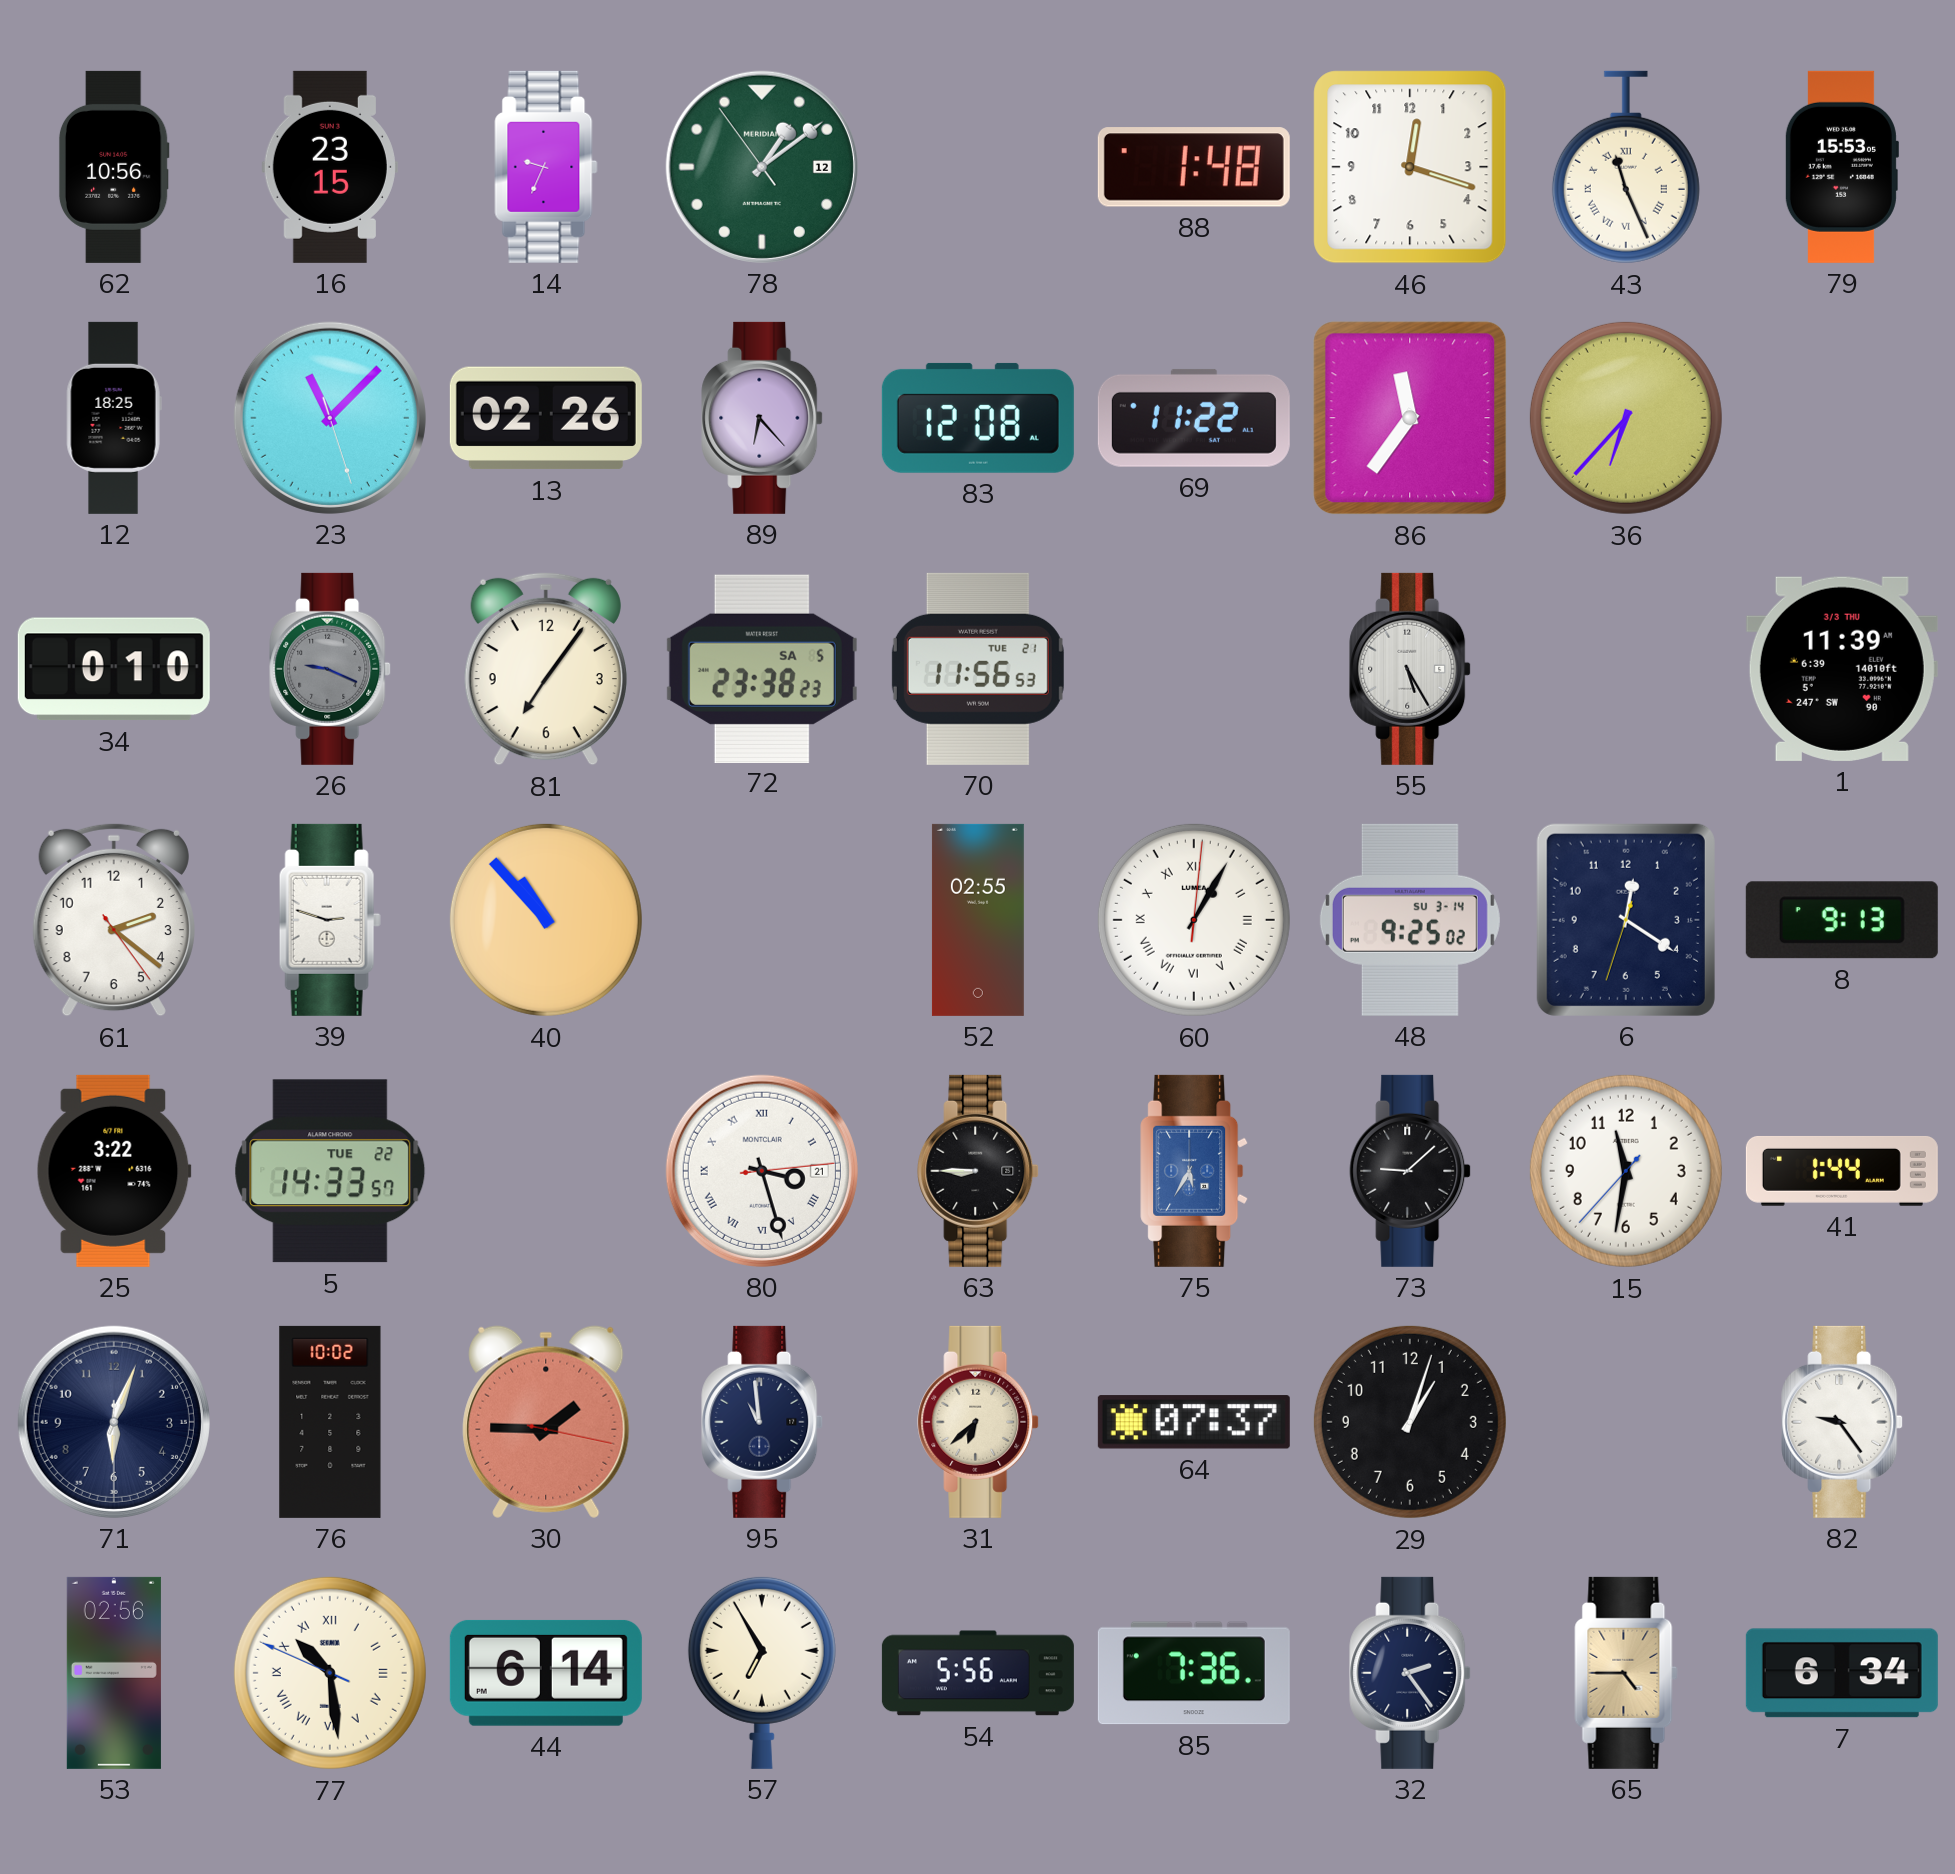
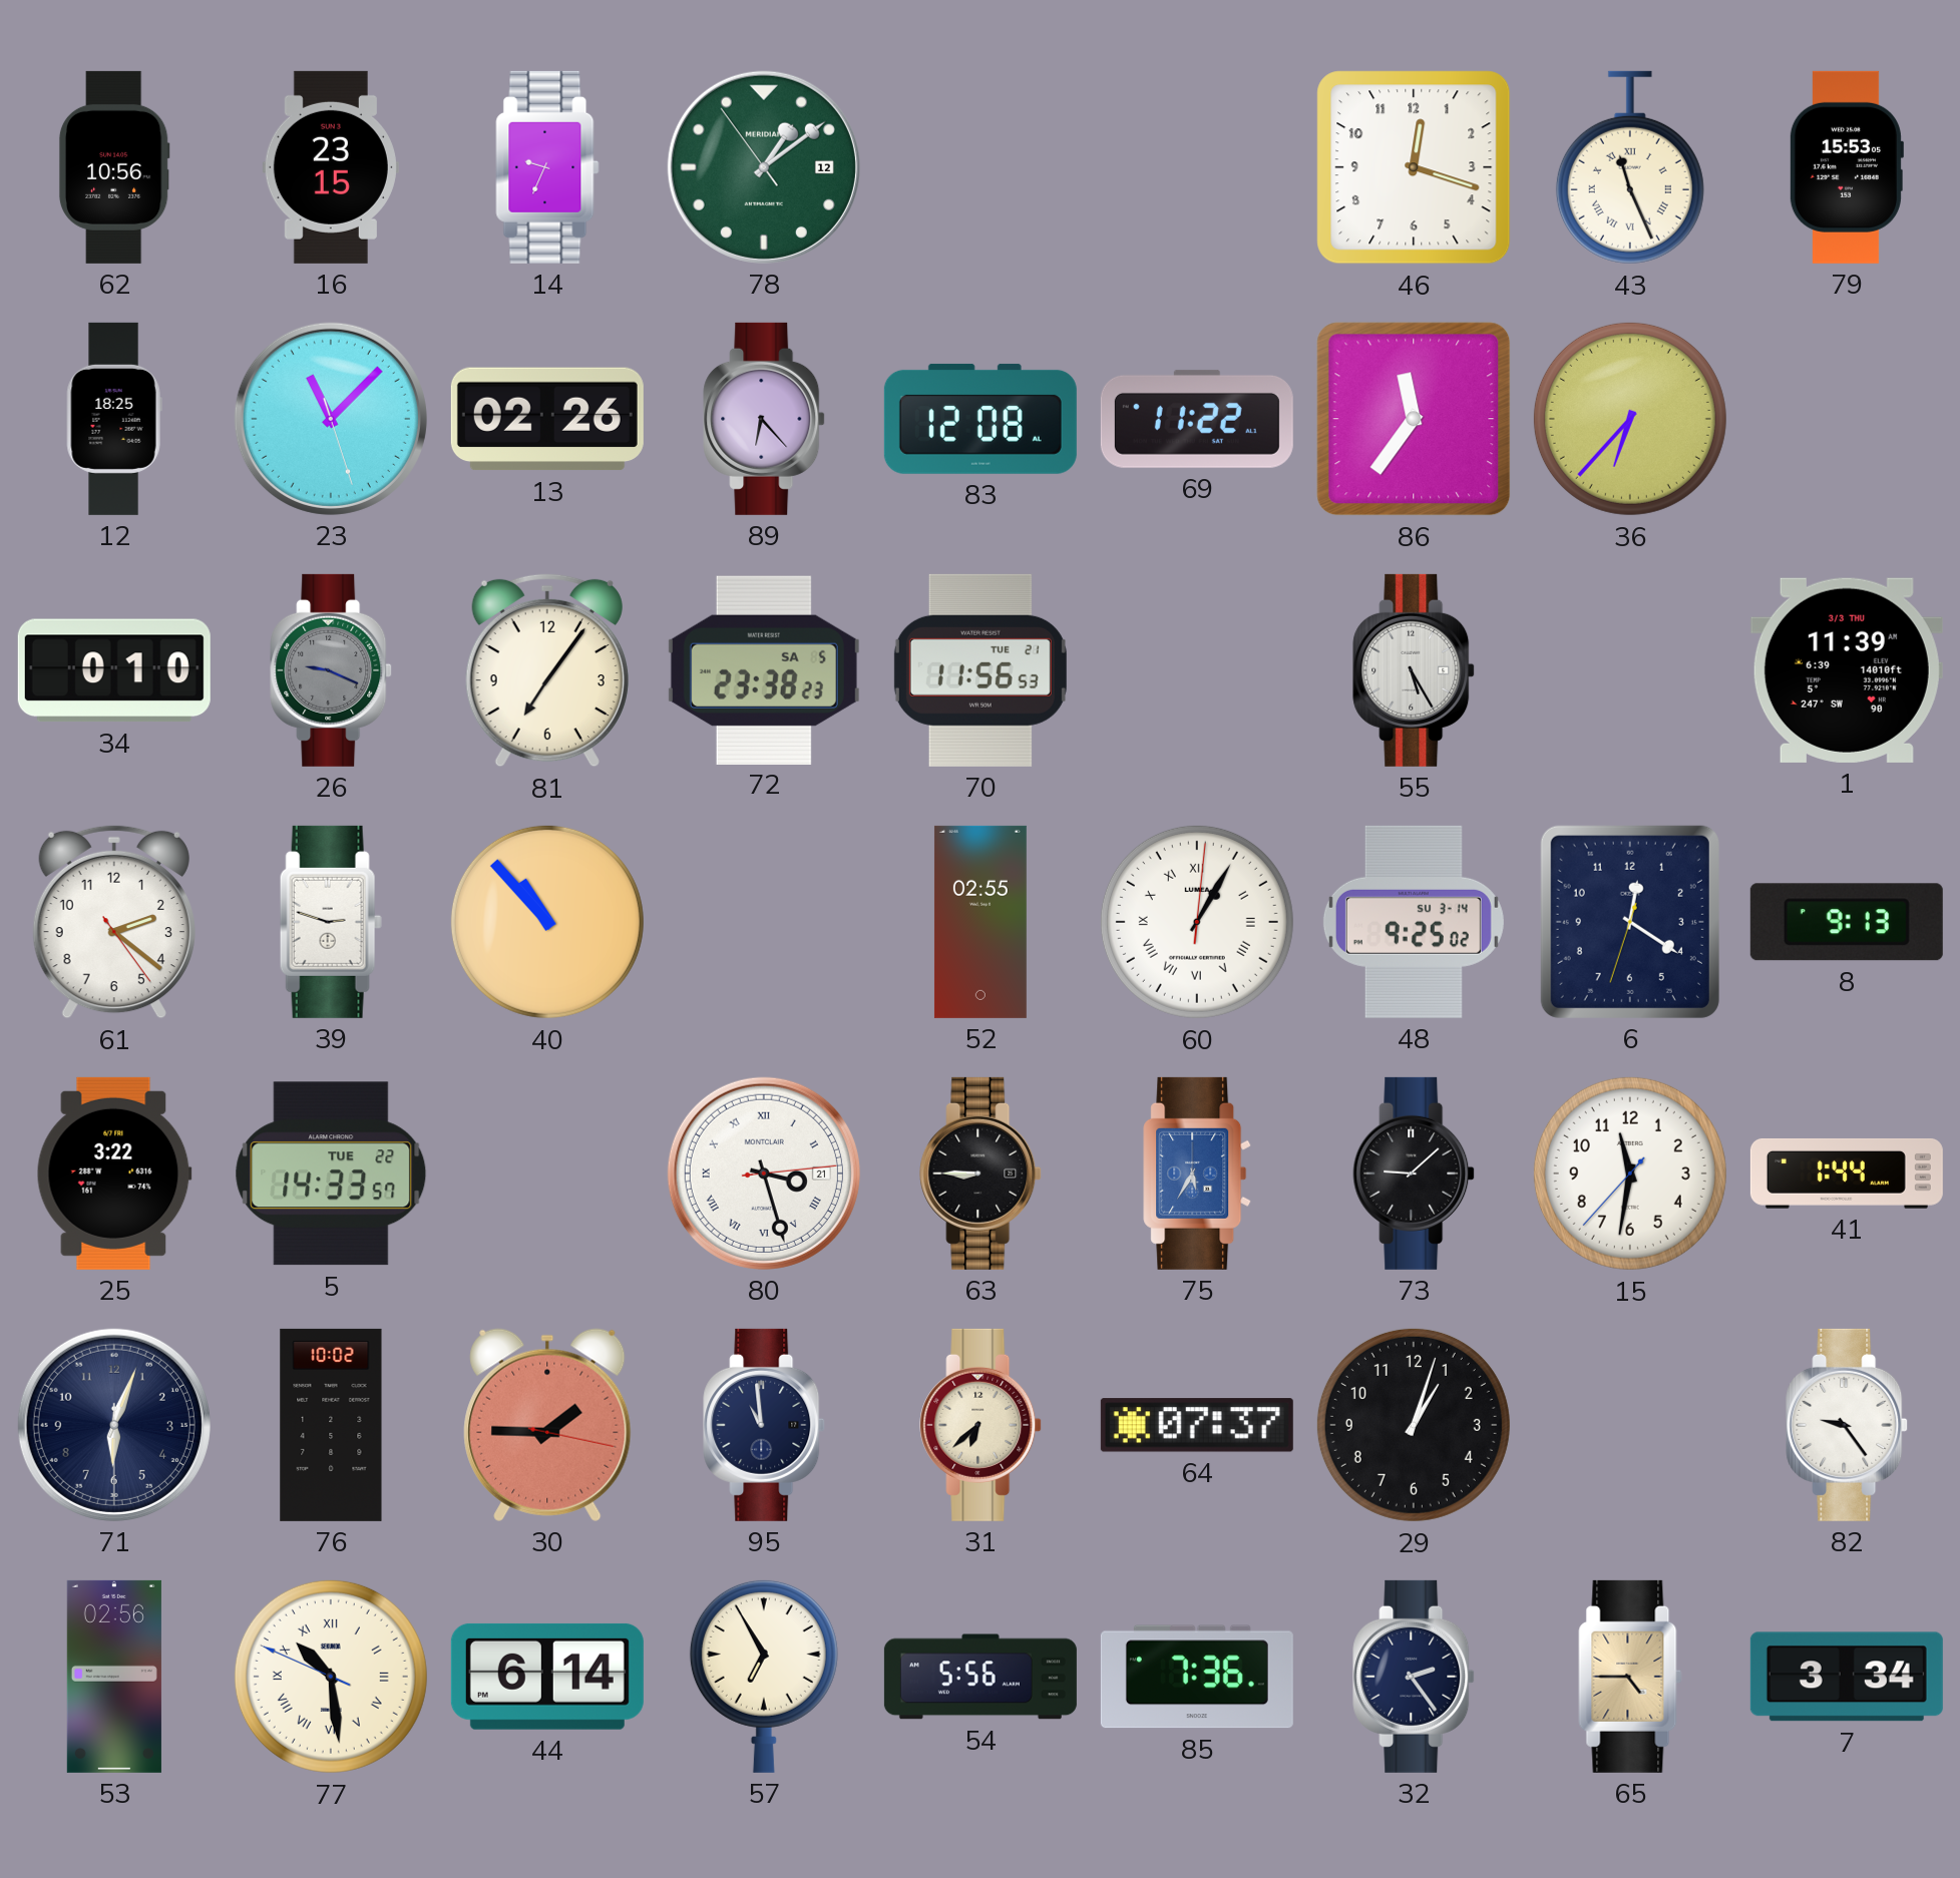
88: 1:48 -> none (1194, 167)
7: 6:34 -> 3:34 (1847, 1677)
